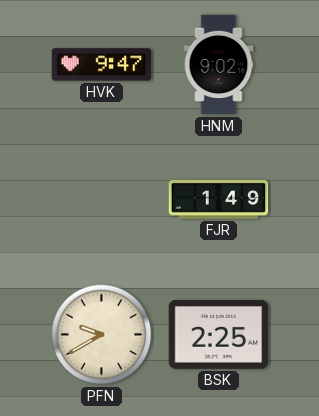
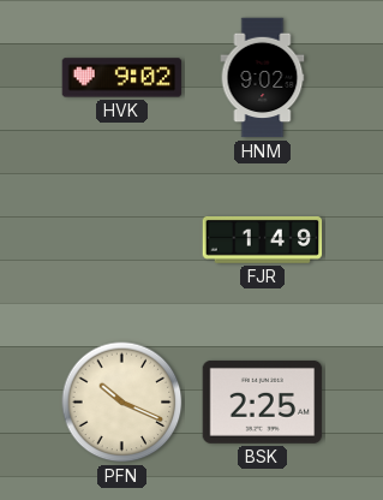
HVK: 9:47 -> 9:02 (122, 78)
PFN: 9:40 -> 10:19 (122, 403)
